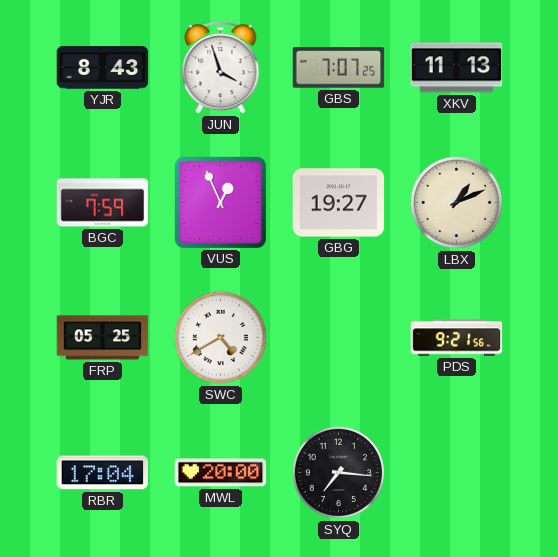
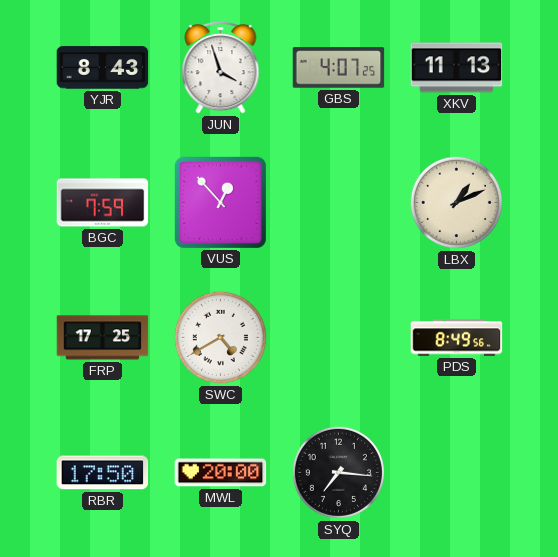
GBS: 7:07 -> 4:07 (339, 68)
VUS: 12:56 -> 12:53 (220, 202)
GBG: 19:27 -> none (339, 203)
FRP: 05:25 -> 17:25 (103, 338)
PDS: 9:21 -> 8:49 (457, 338)
RBR: 17:04 -> 17:50 (103, 473)
